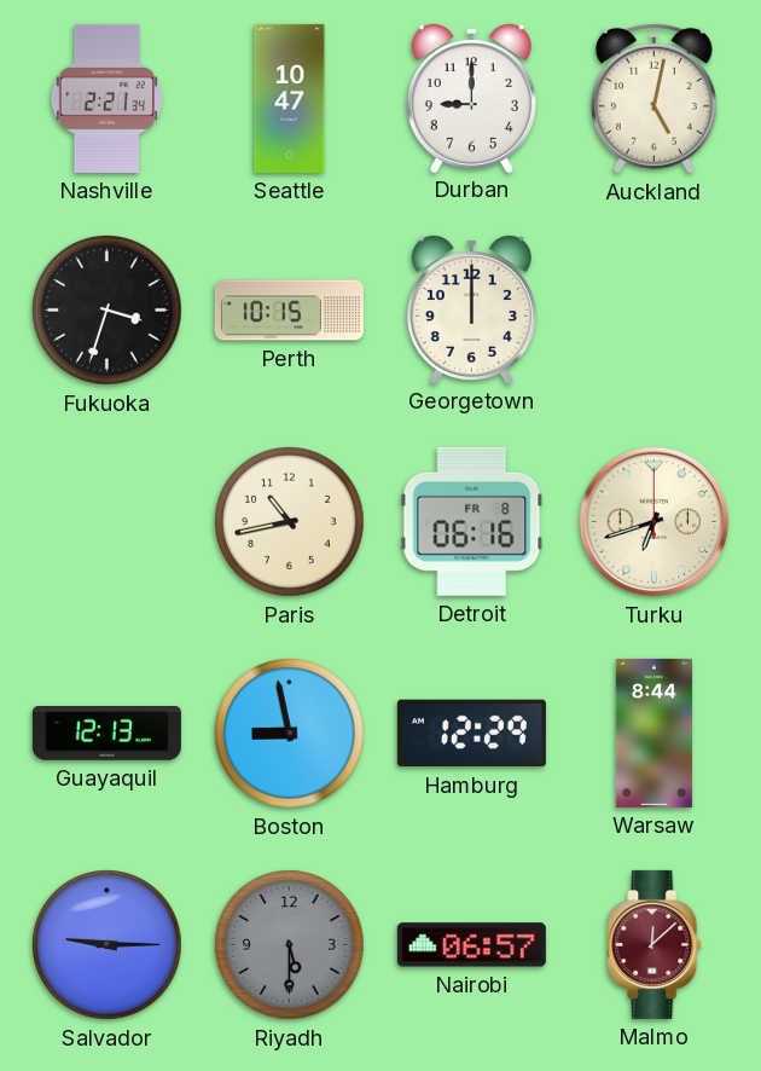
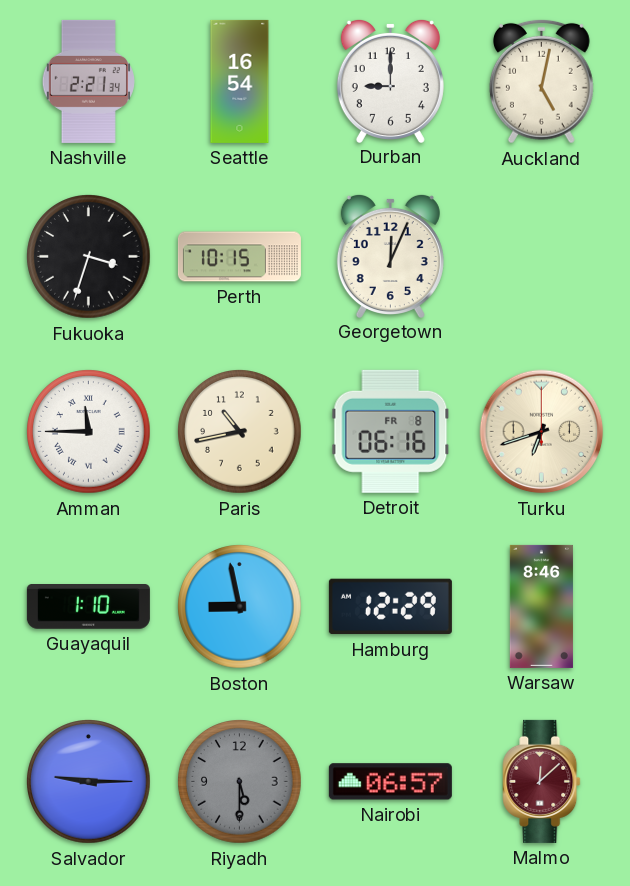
Seattle: 10:47 -> 16:54 (240, 81)
Georgetown: 12:00 -> 12:04 (390, 255)
Amman: none -> 11:45 (89, 432)
Guayaquil: 12:13 -> 1:10 (88, 607)
Warsaw: 8:44 -> 8:46 (541, 606)
